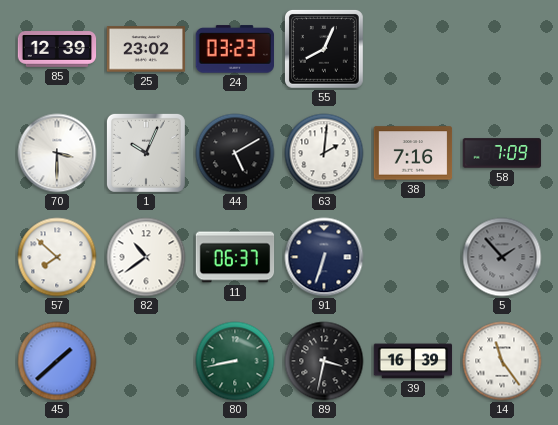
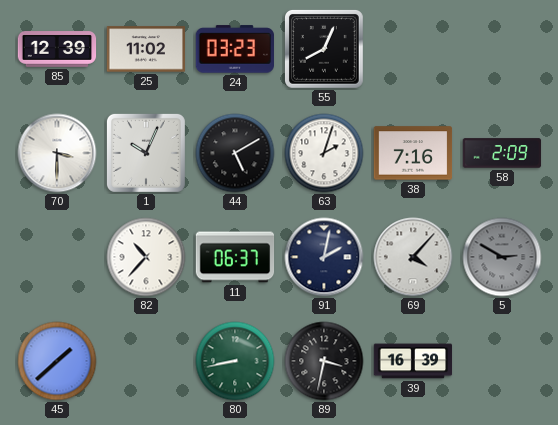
25: 23:02 -> 11:02 (146, 49)
63: 2:01 -> 2:03 (324, 153)
58: 7:09 -> 2:09 (502, 153)
57: 7:52 -> none (57, 257)
82: 10:39 -> 10:37 (146, 257)
91: 6:33 -> 2:02 (324, 257)
69: none -> 4:07 (413, 257)
5: 1:53 -> 2:50 (502, 257)
14: 11:24 -> none (502, 361)
